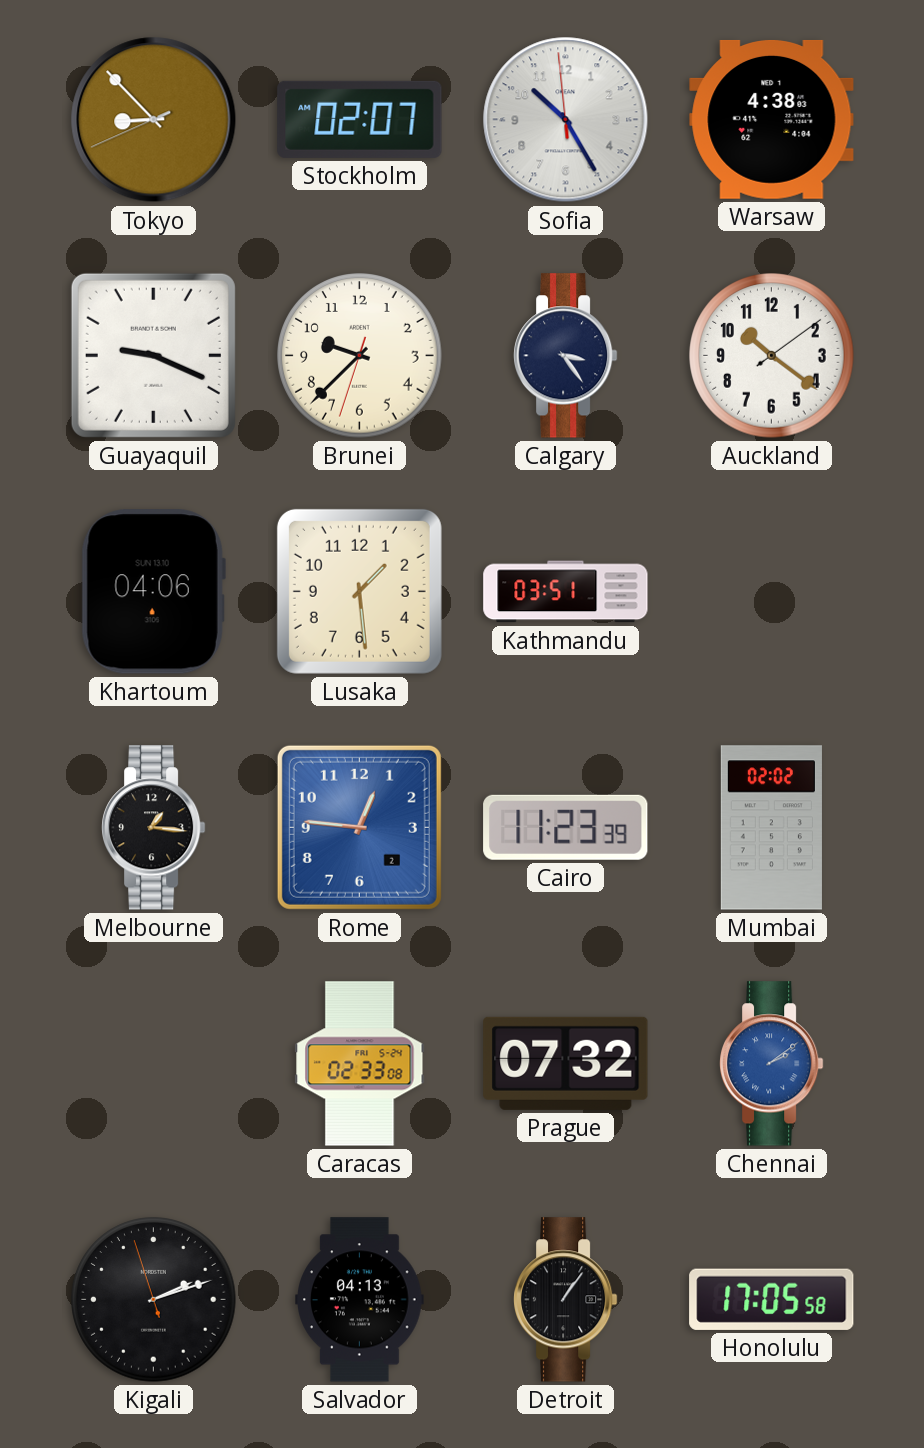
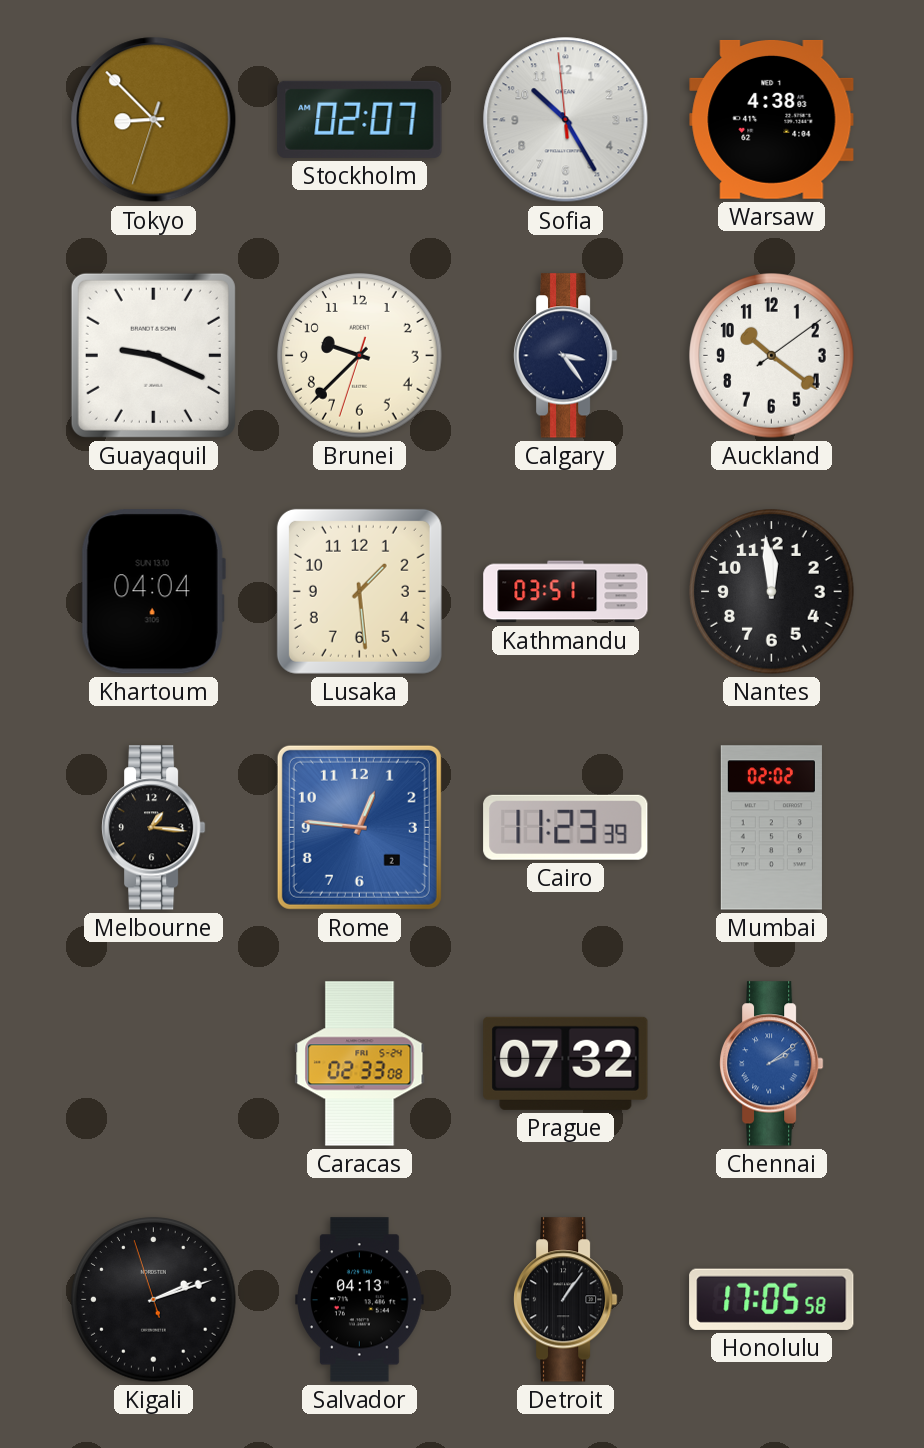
Tokyo: 8:52:41 -> 8:52:33 (154, 120)
Khartoum: 04:06 -> 04:04 (153, 592)
Nantes: none -> 11:59 (772, 592)
